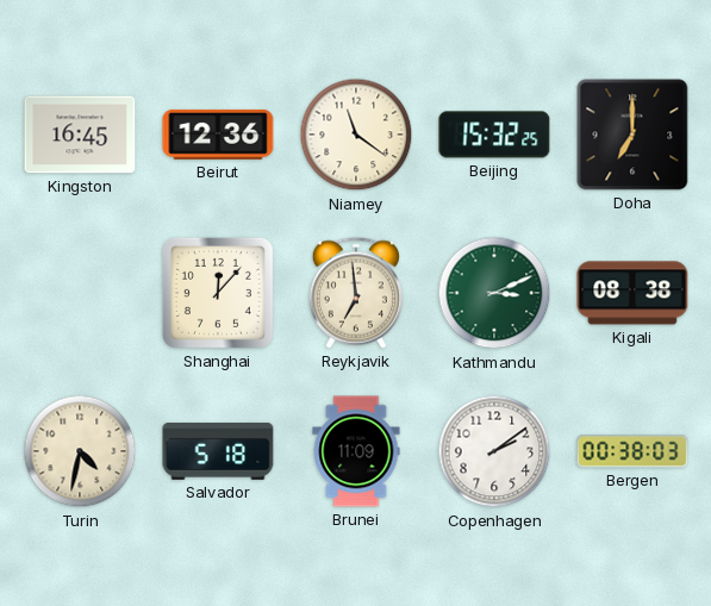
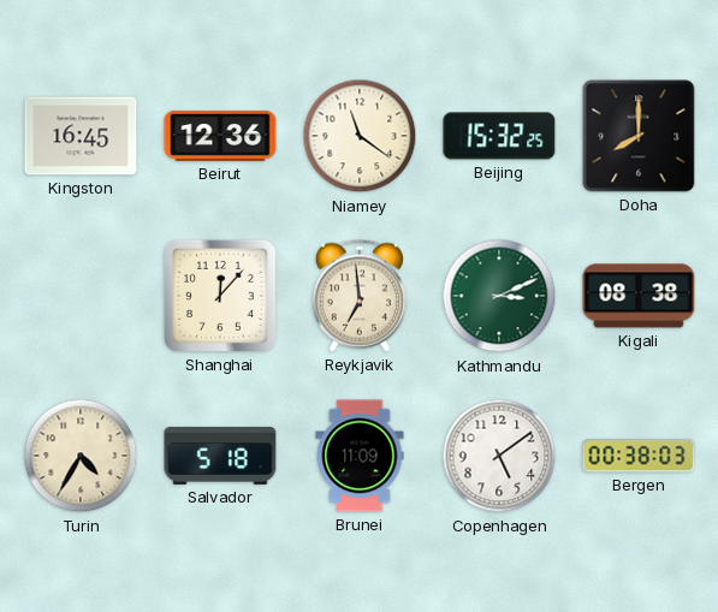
Doha: 7:00 -> 8:00 (639, 136)
Turin: 4:32 -> 4:35 (81, 456)
Copenhagen: 2:09 -> 5:09 (499, 456)
